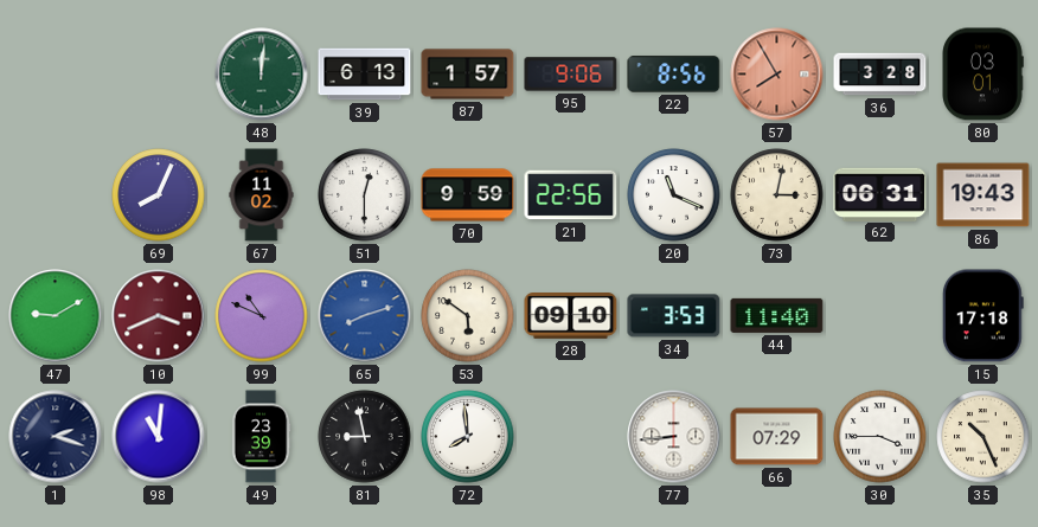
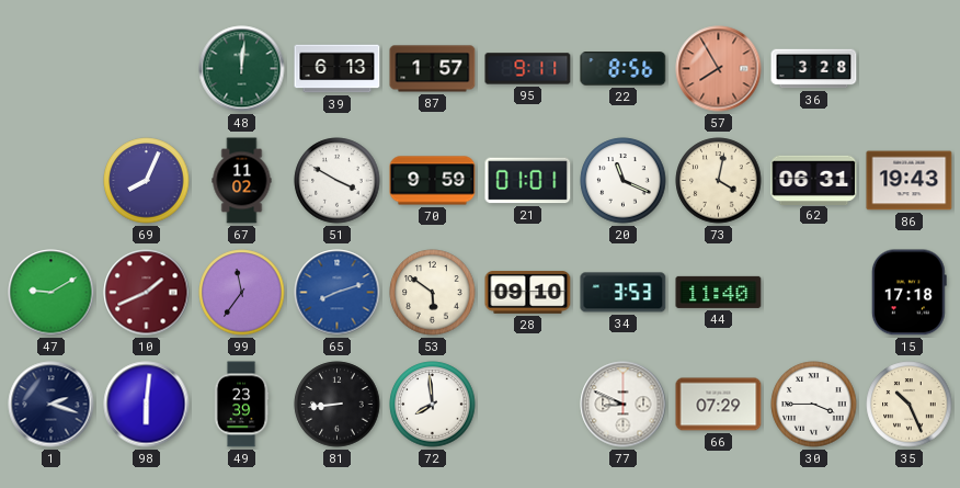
95: 9:06 -> 9:11 (528, 69)
80: 03:01 -> none (982, 75)
51: 12:30 -> 3:50 (338, 181)
21: 22:56 -> 01:01 (528, 181)
73: 3:02 -> 4:02 (719, 181)
10: 3:41 -> 1:41 (147, 293)
99: 10:49 -> 11:36 (242, 293)
98: 11:01 -> 6:01 (147, 405)
81: 8:58 -> 8:44 (338, 405)
77: 8:44 -> 8:49 (624, 405)
